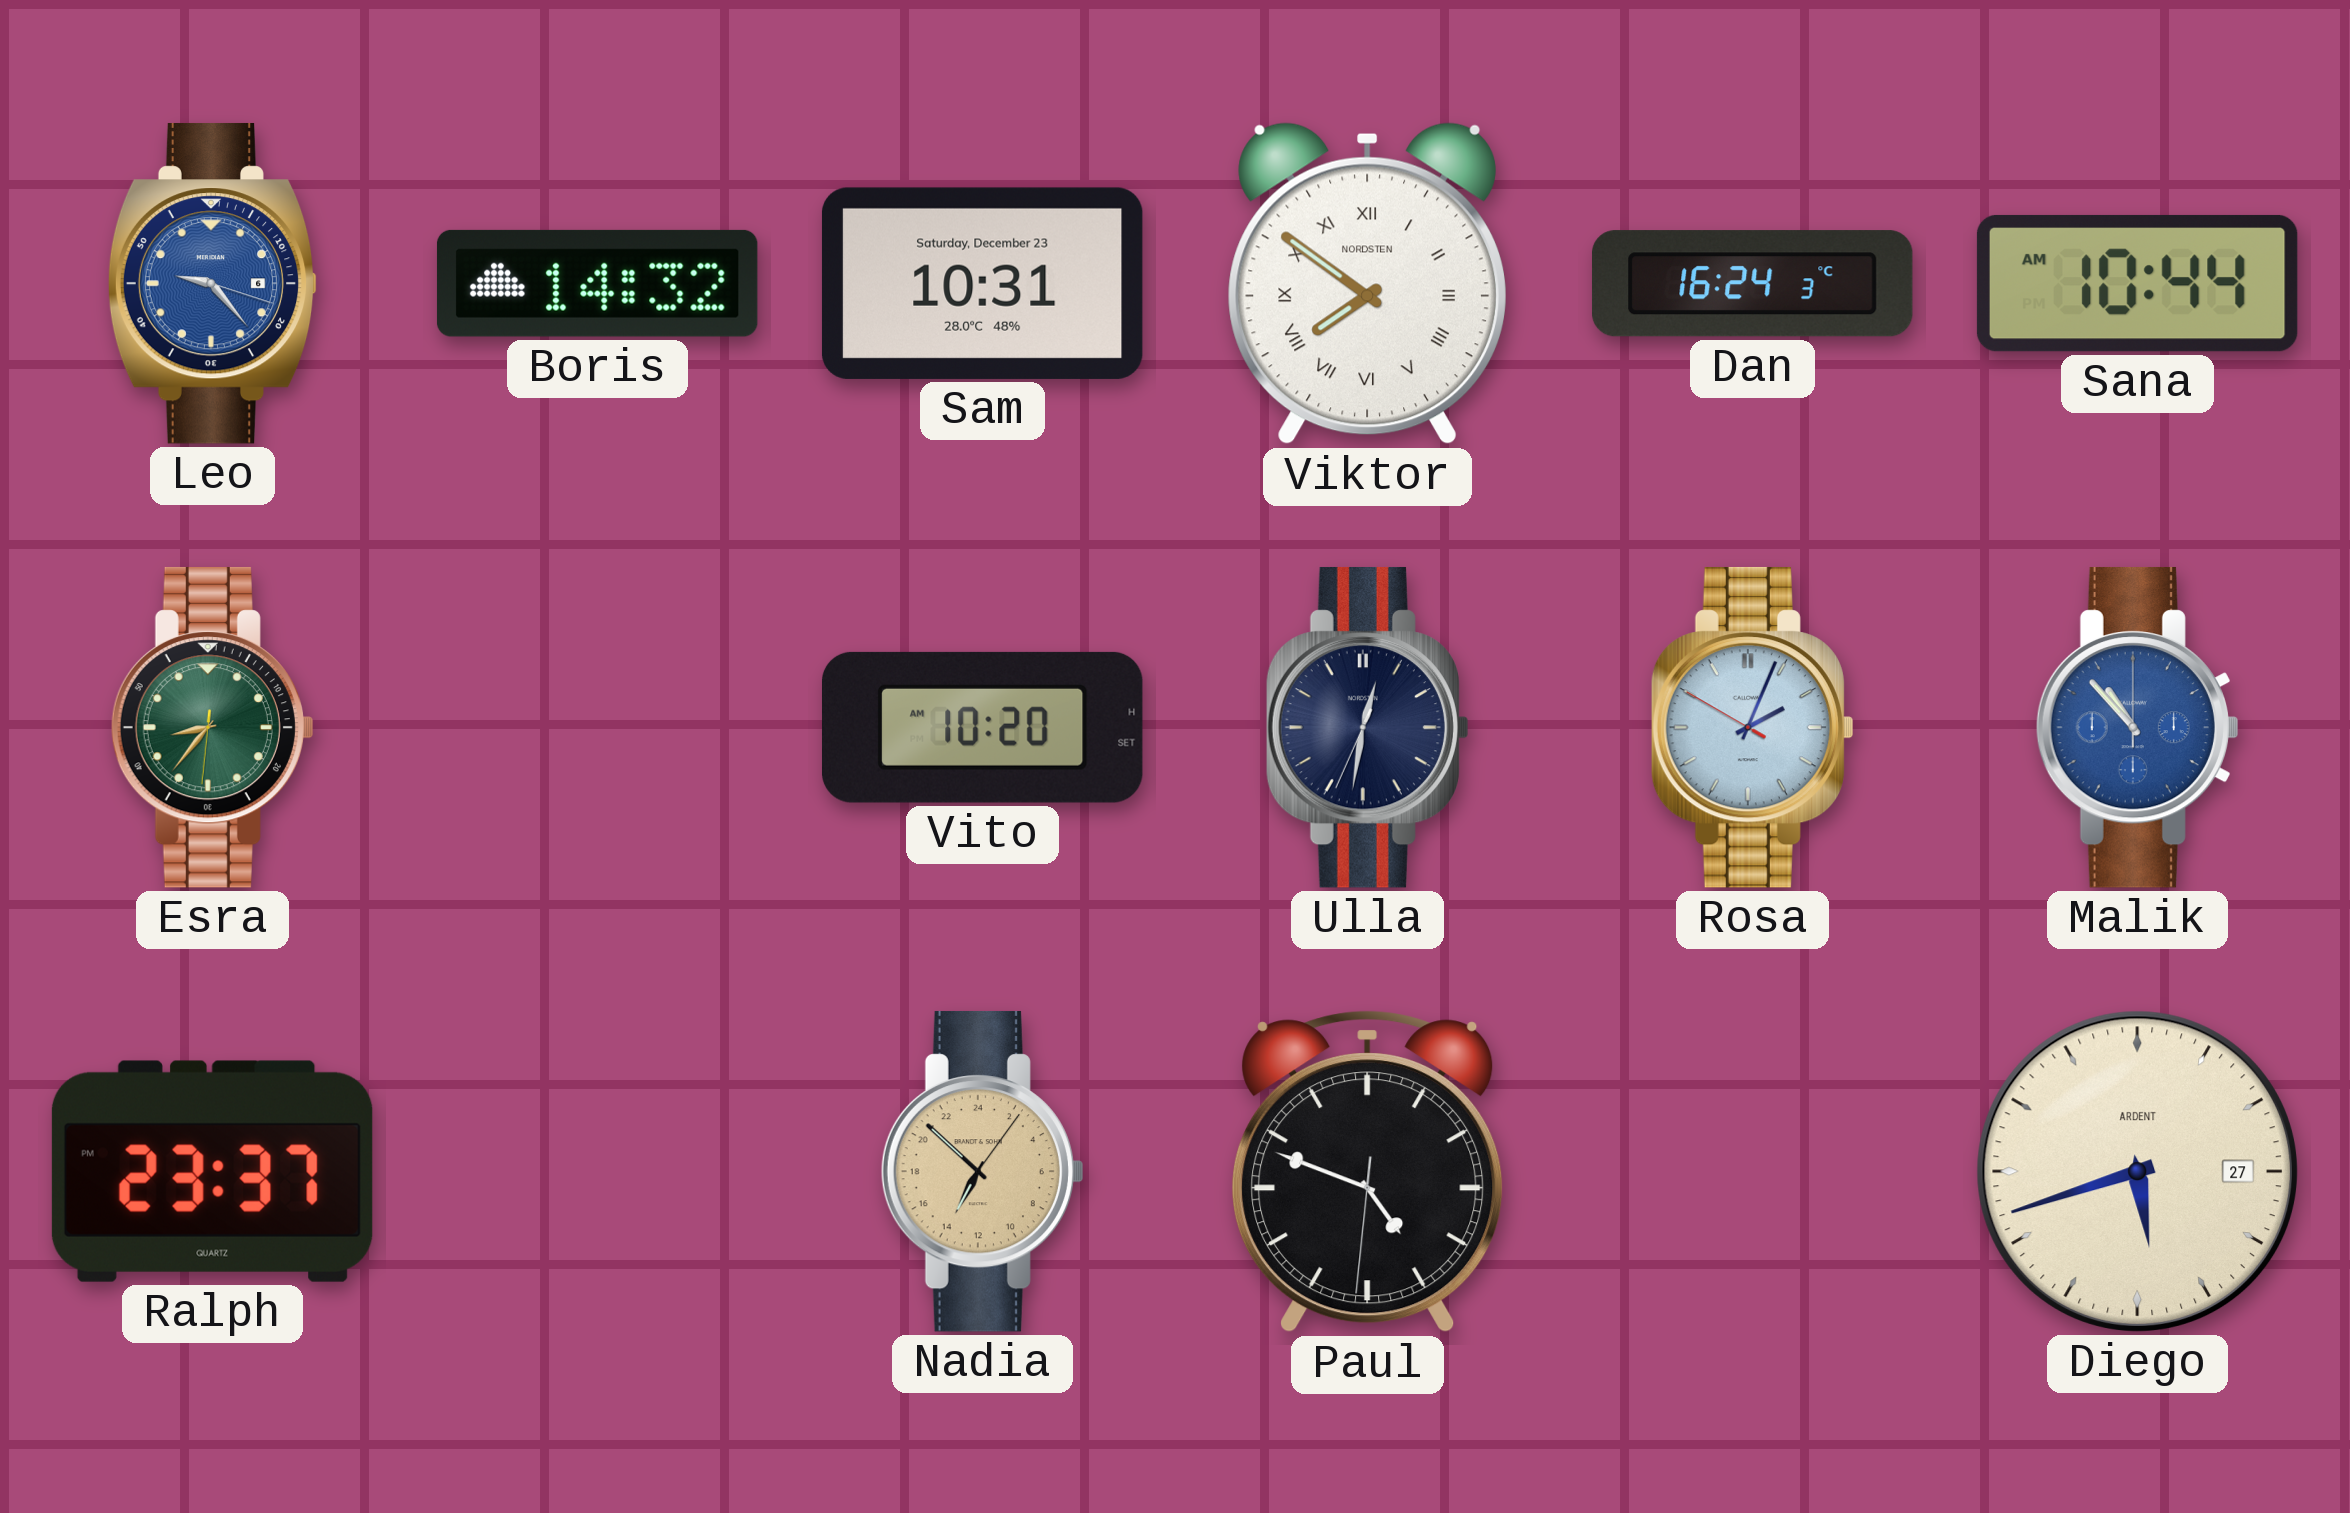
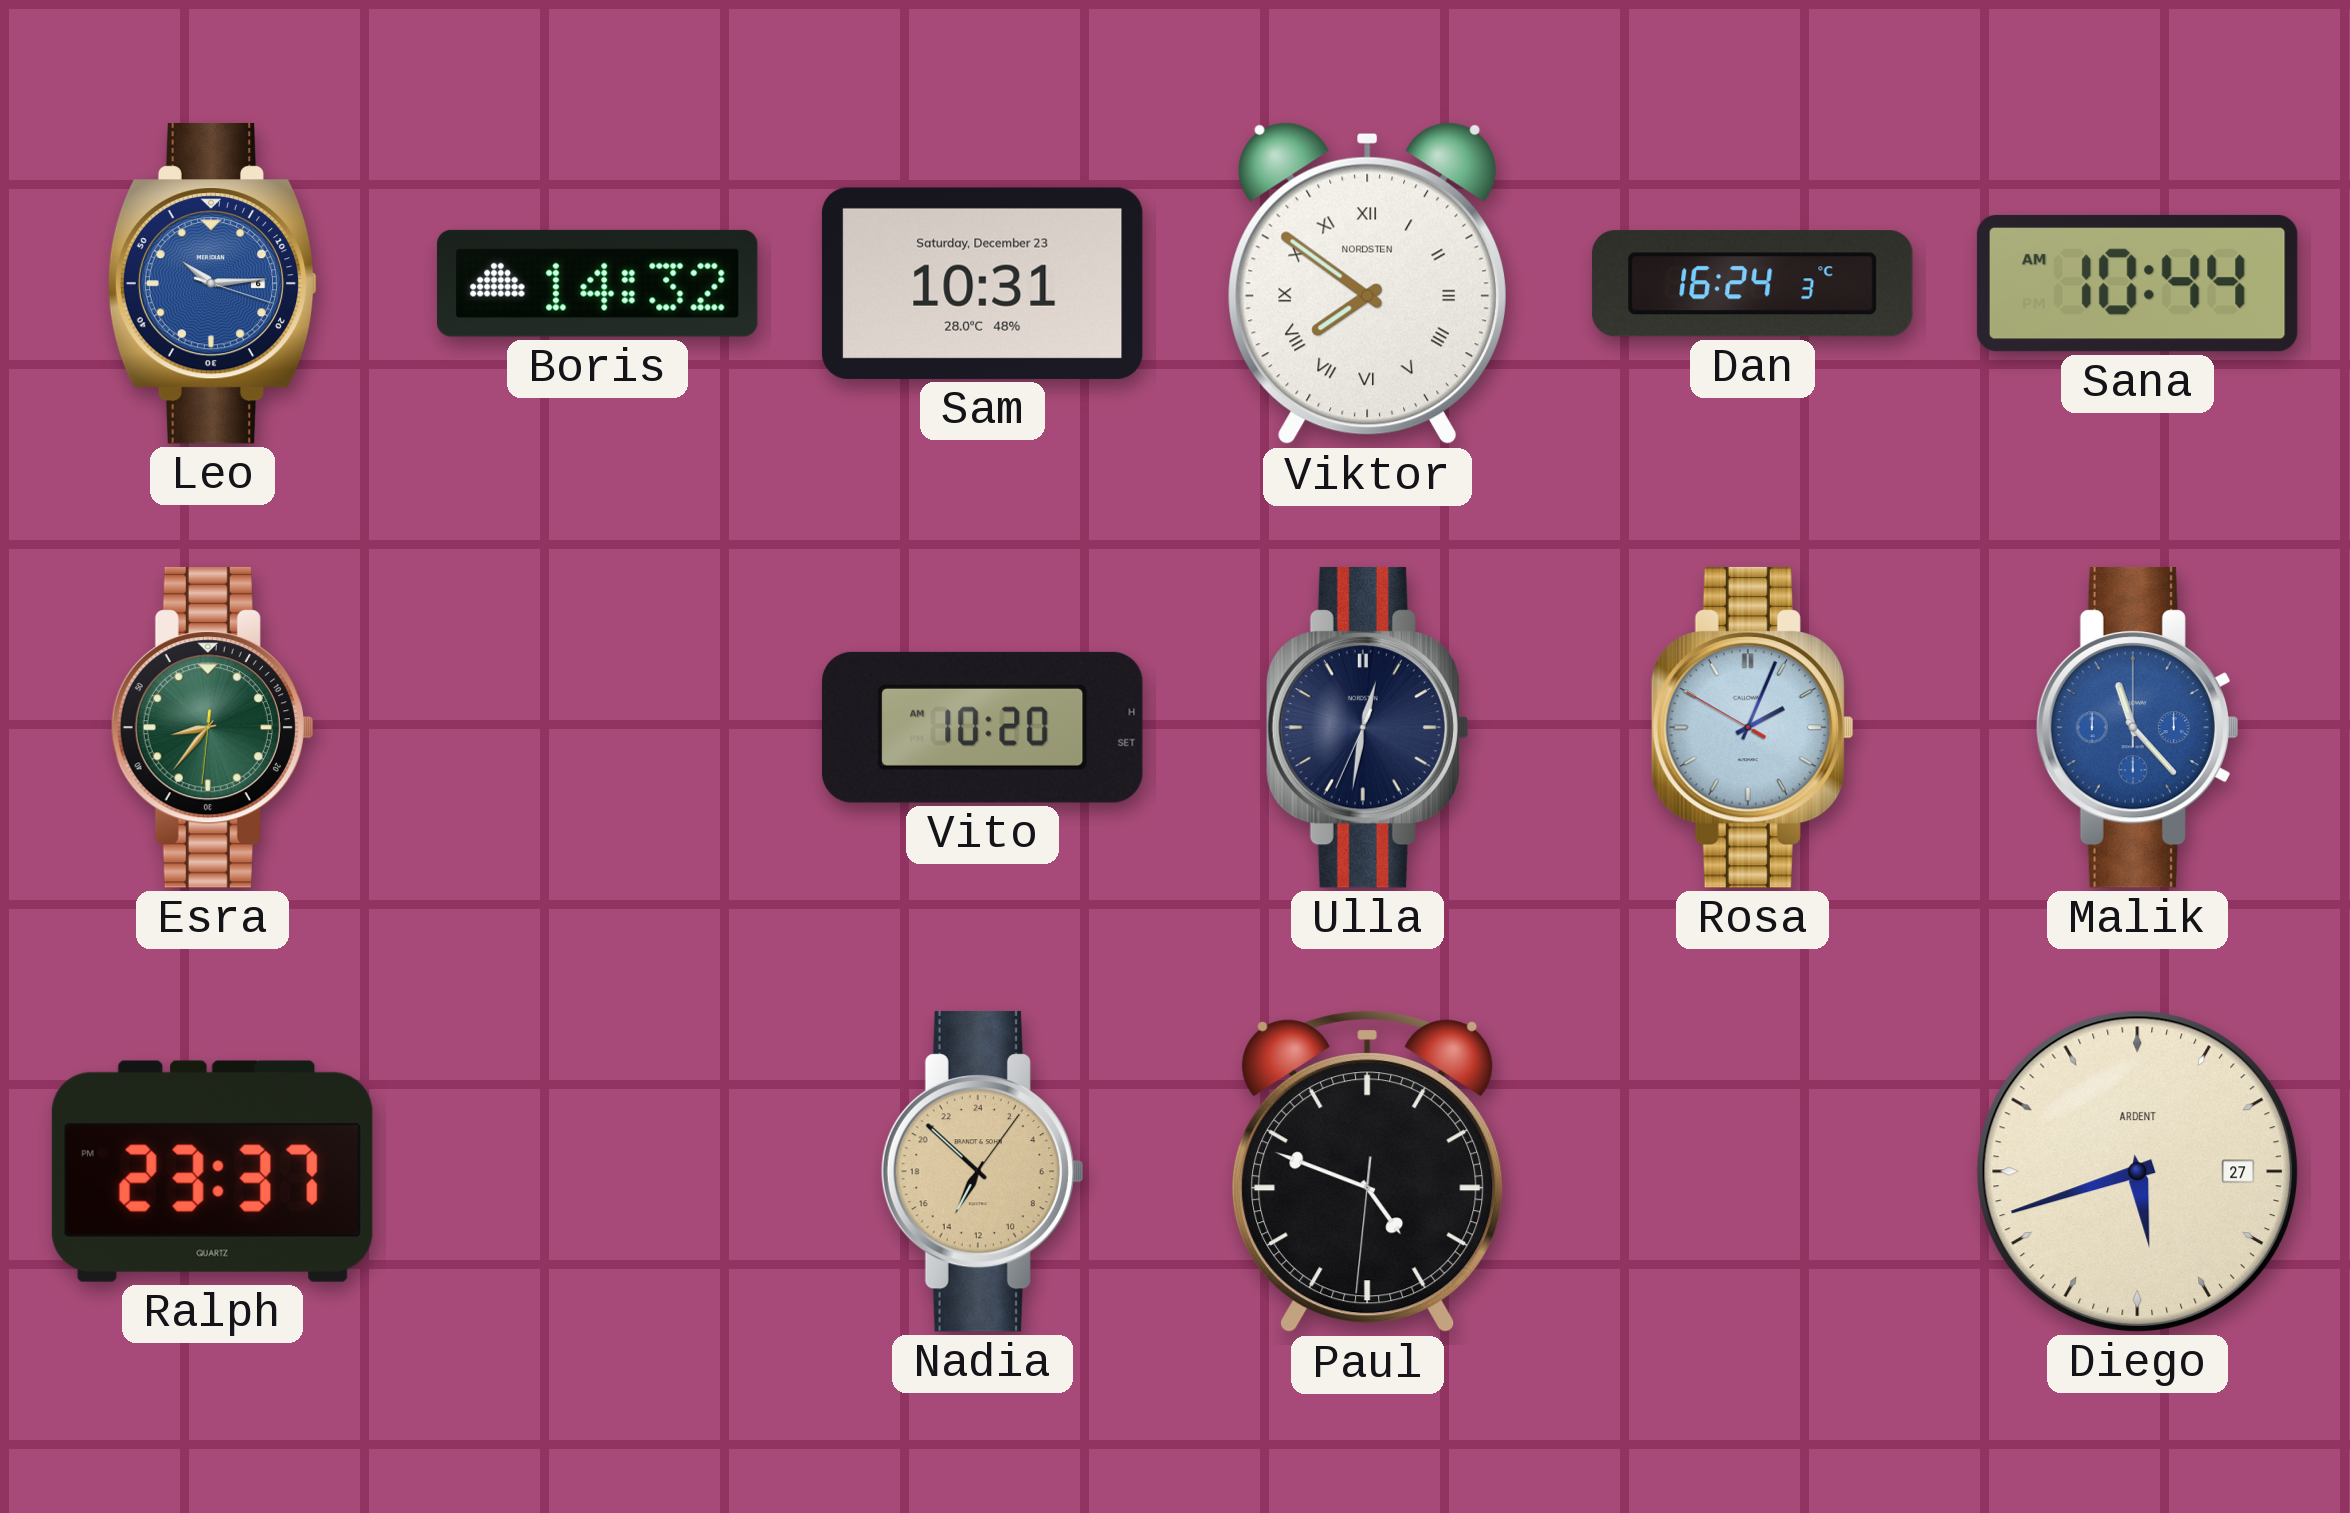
Leo: 9:23 -> 10:14 (212, 283)
Malik: 10:53 -> 11:23 (2137, 727)
